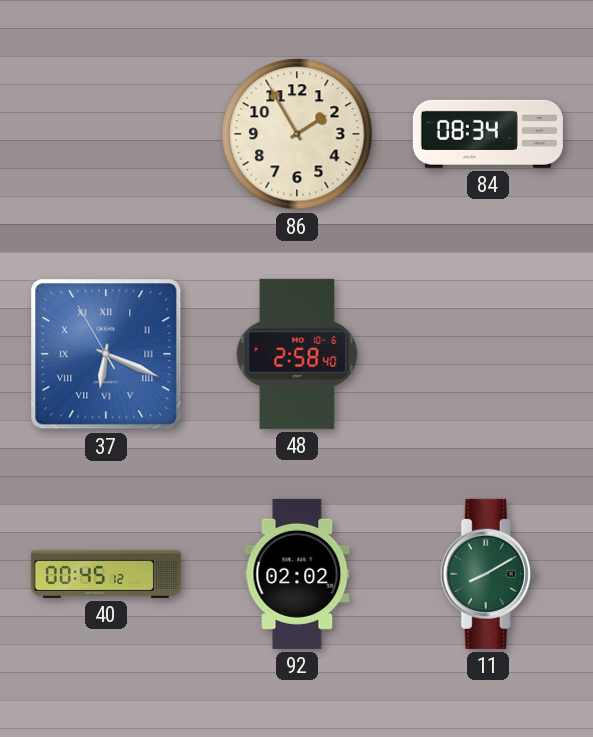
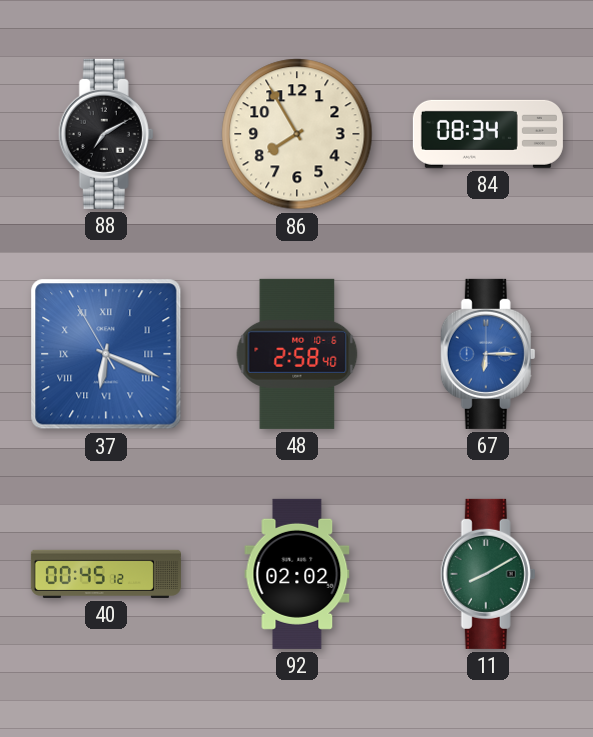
88: none -> 7:10 (106, 134)
86: 1:55 -> 7:55 (297, 134)
67: none -> 6:15 (488, 354)
